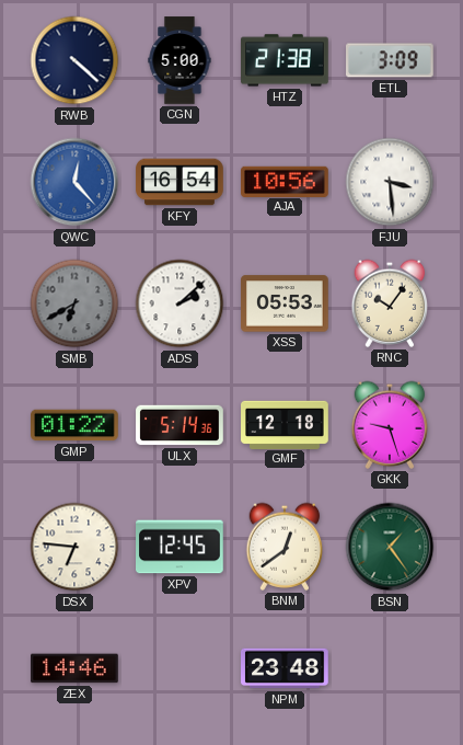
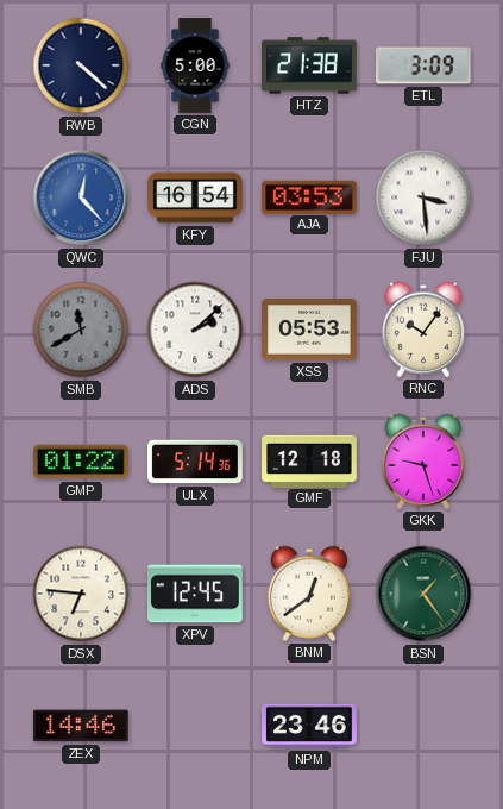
AJA: 10:56 -> 03:53 (309, 196)
SMB: 6:40 -> 11:40 (81, 330)
NPM: 23:48 -> 23:46 (309, 726)
